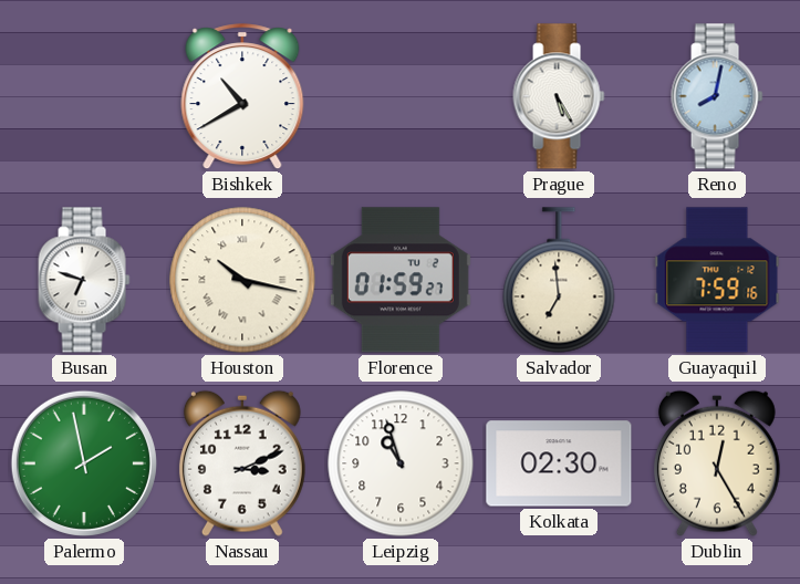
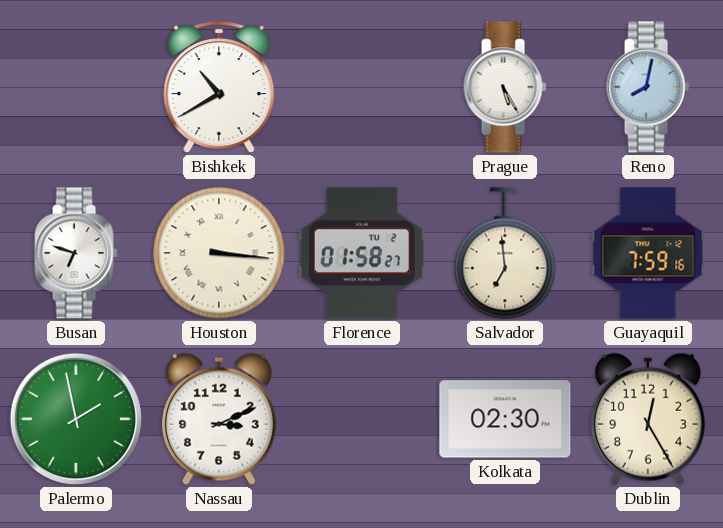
Houston: 10:17 -> 3:16 (219, 253)
Florence: 01:59 -> 01:58 (362, 253)
Leipzig: 10:57 -> none (401, 463)
